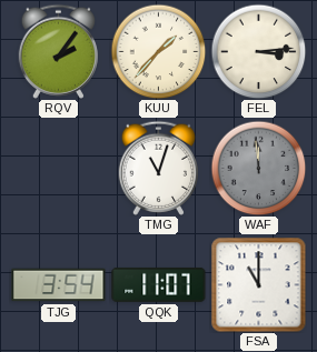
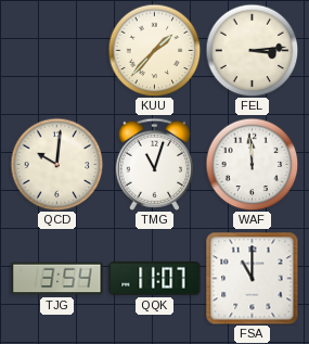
RQV: 2:06 -> none (58, 51)
QCD: none -> 10:01 (56, 164)
WAF dial: grey -> white (252, 164)
